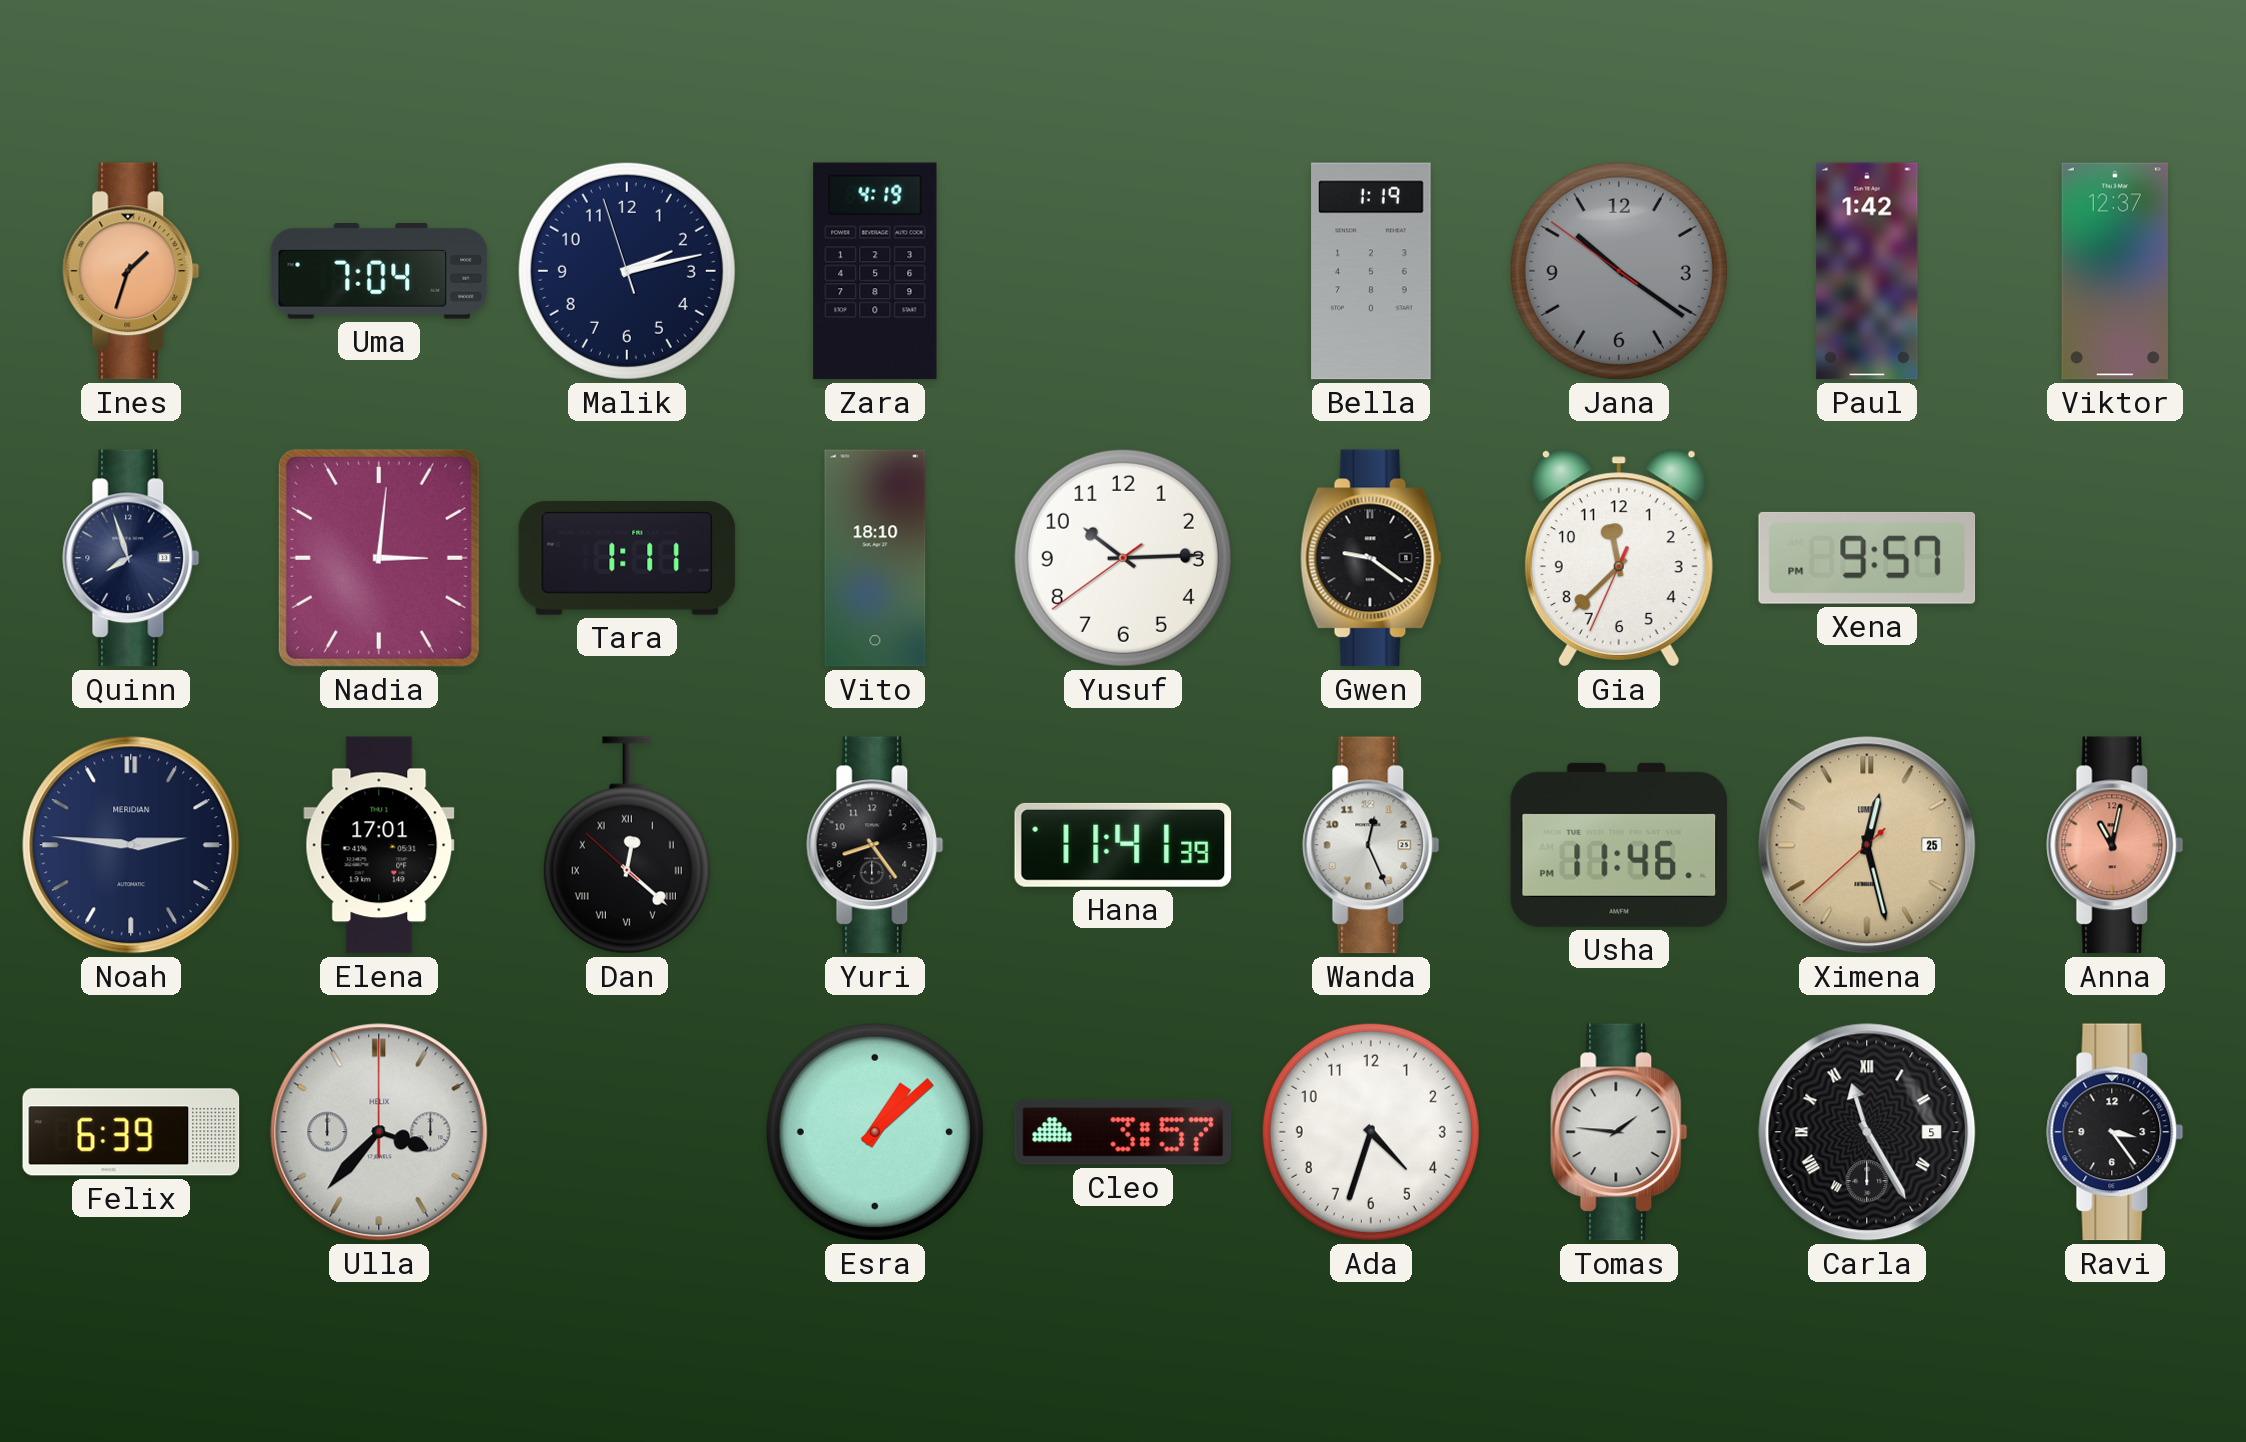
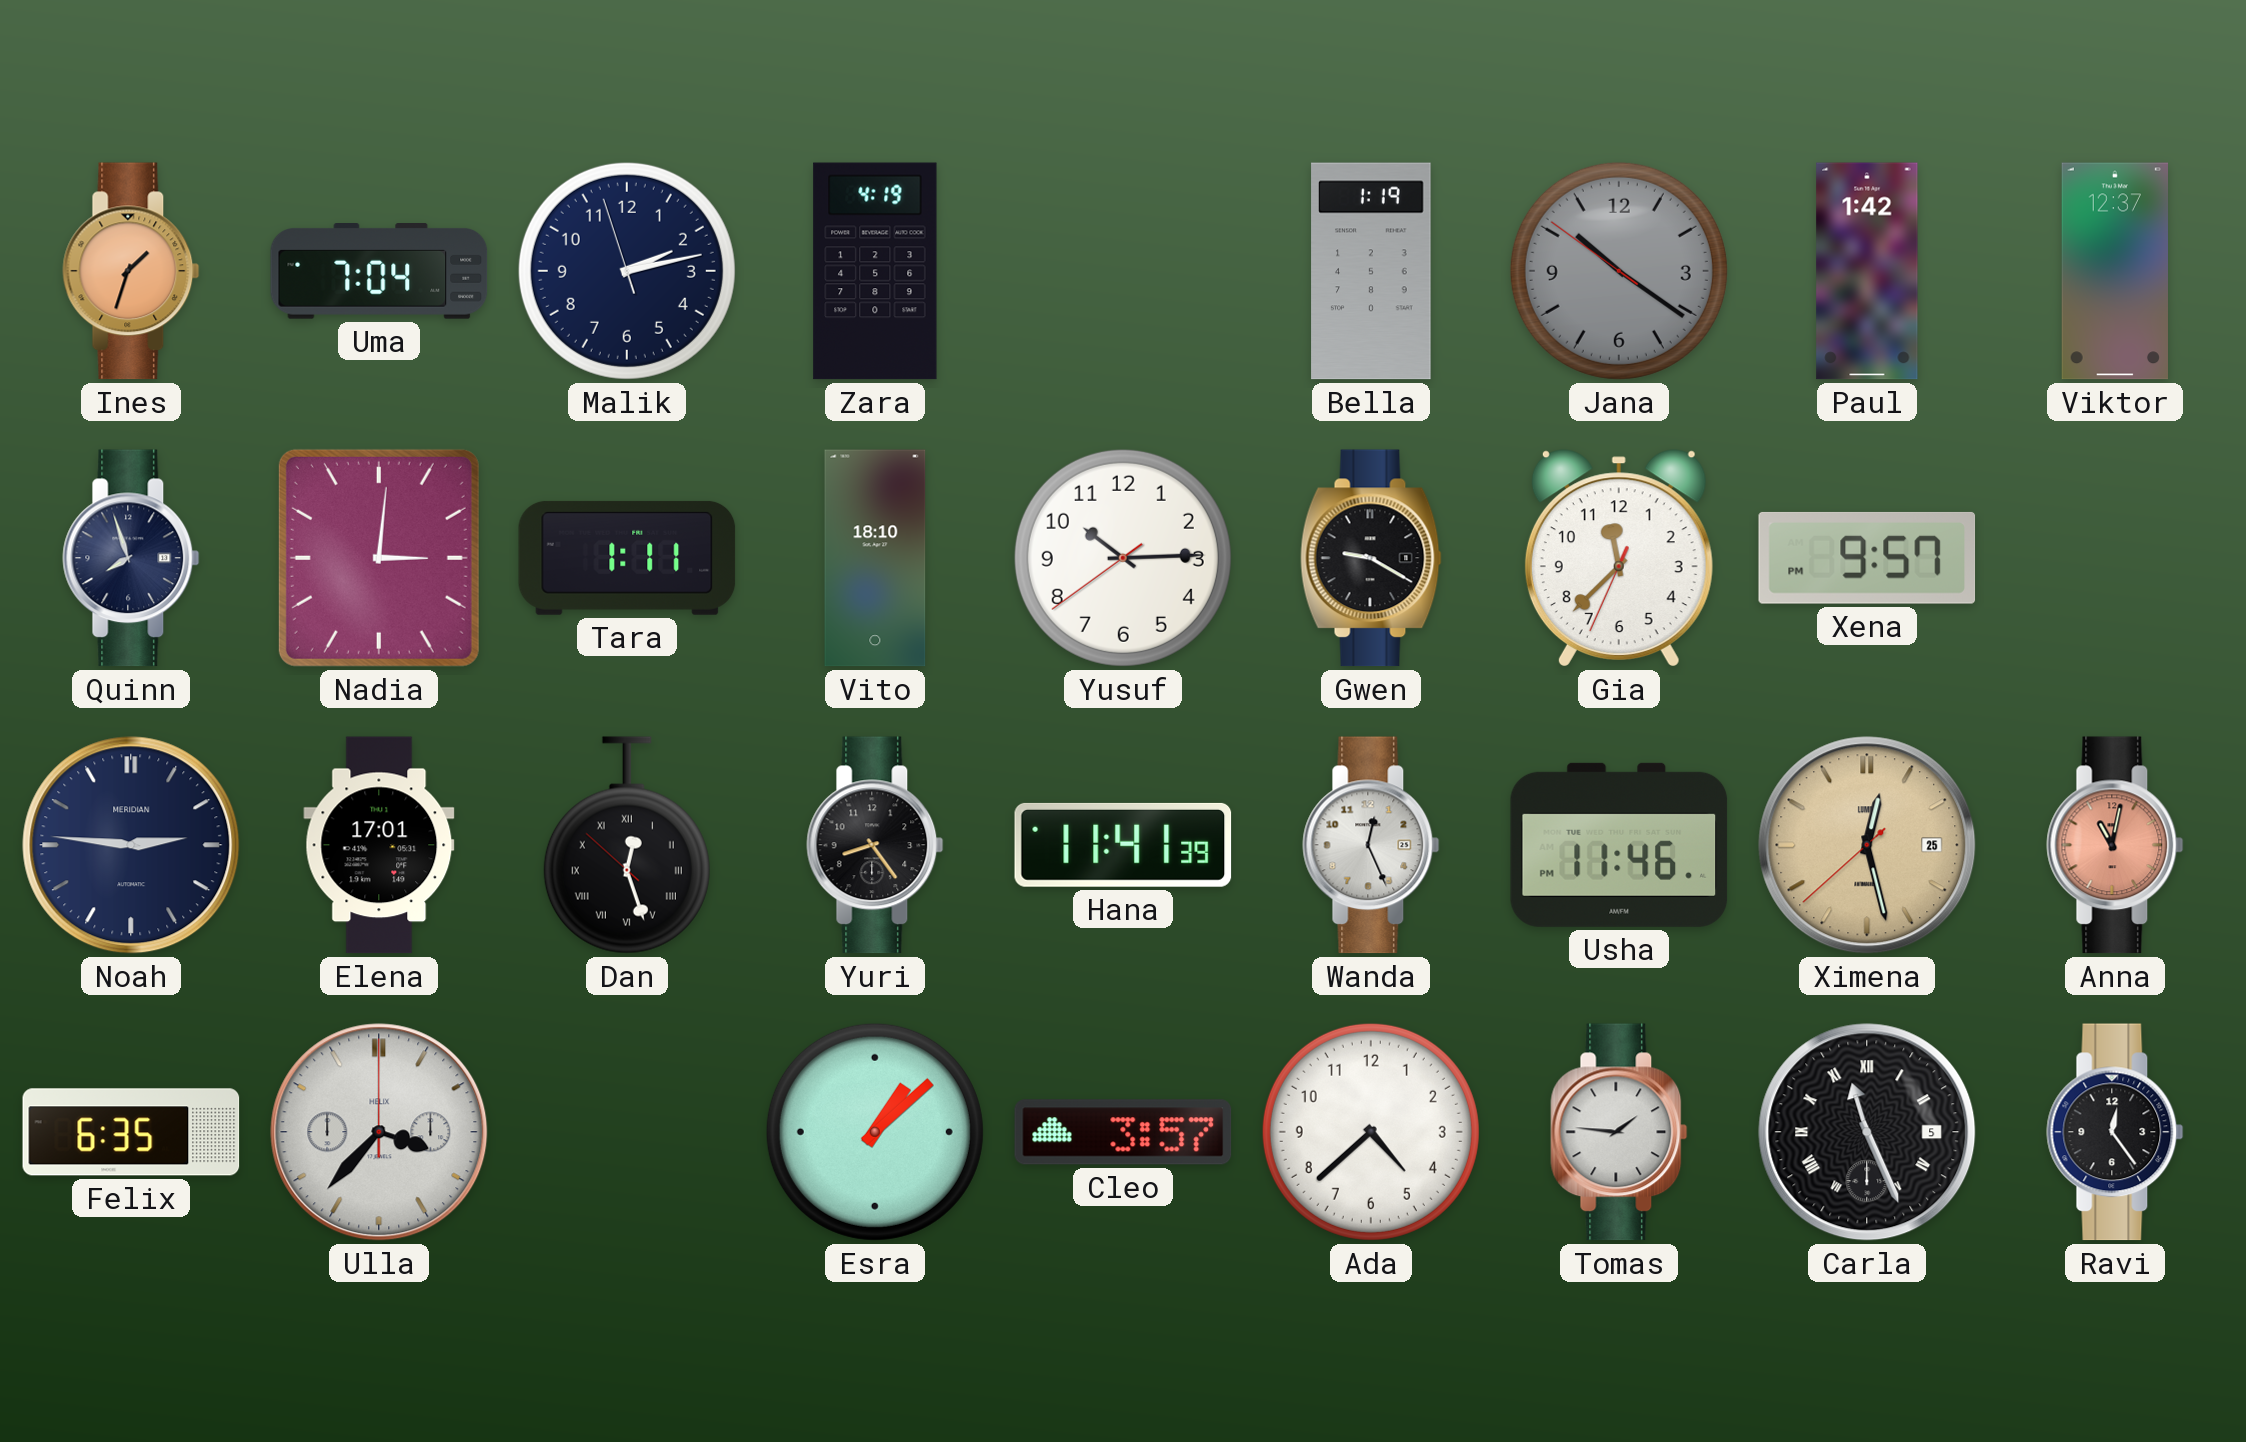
Gwen: 9:21 -> 9:20 (1371, 558)
Dan: 12:21 -> 12:26 (627, 845)
Felix: 6:39 -> 6:35 (131, 1132)
Ada: 4:33 -> 4:38 (1371, 1132)
Carla: 11:25 -> 11:26 (1867, 1132)
Ravi: 3:24 -> 12:24 (2115, 1132)
